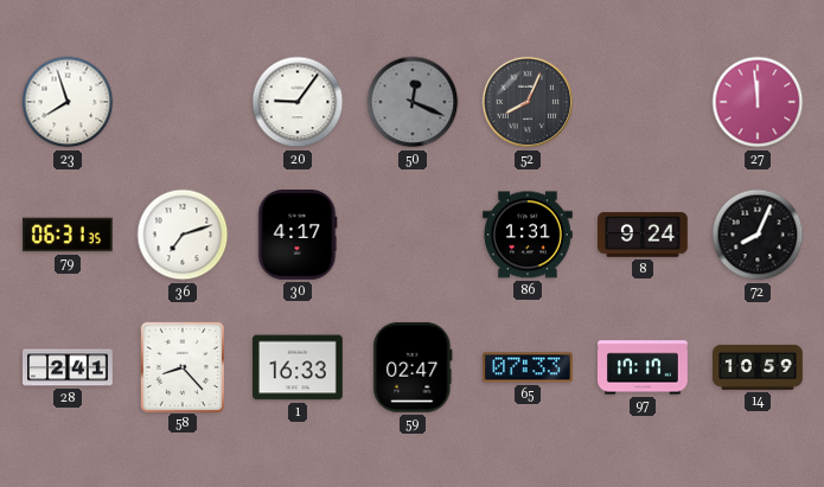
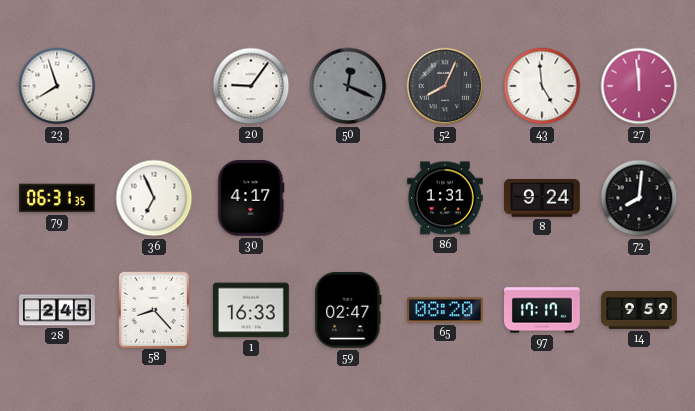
43: none -> 4:59 (542, 86)
36: 7:12 -> 6:56 (154, 198)
72: 8:04 -> 8:01 (639, 198)
28: 2:41 -> 2:45 (58, 310)
65: 07:33 -> 08:20 (446, 310)
14: 10:59 -> 9:59 (640, 310)
